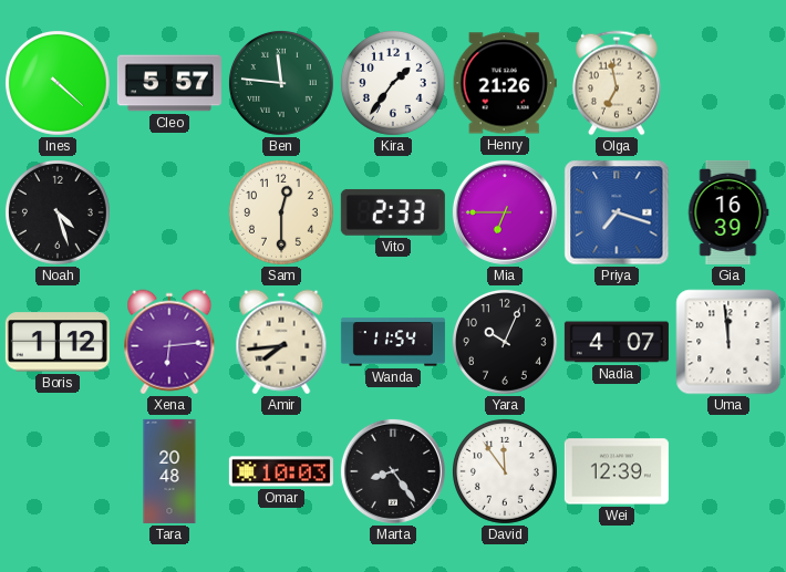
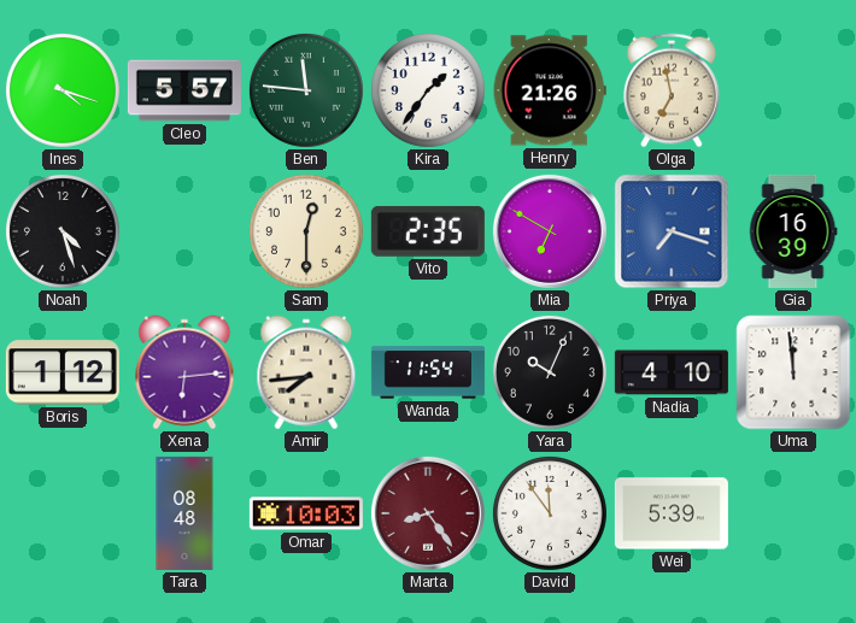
Ines: 4:22 -> 4:18 (63, 90)
Vito: 2:33 -> 2:35 (428, 231)
Mia: 6:45 -> 6:50 (550, 231)
Nadia: 4:07 -> 4:10 (672, 372)
Tara: 20:48 -> 08:48 (184, 513)
Marta dial: black -> burgundy (428, 513)
Wei: 12:39 -> 5:39 (672, 513)
